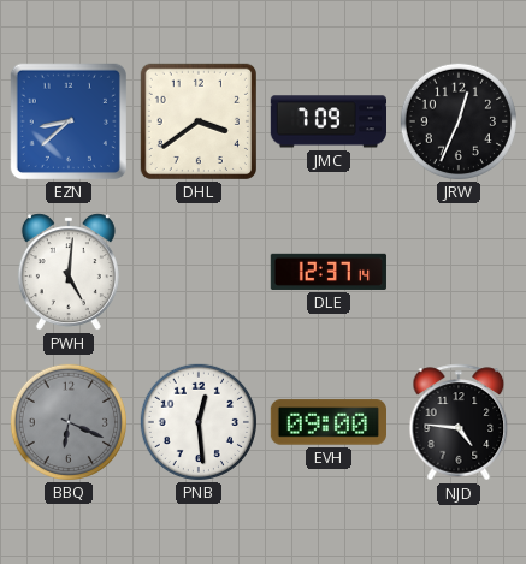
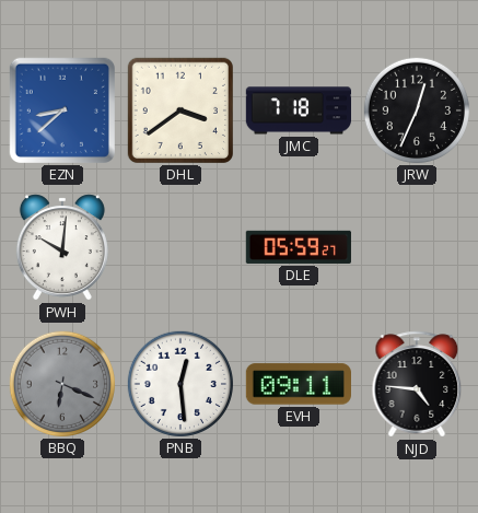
JMC: 7:09 -> 7:18 (298, 110)
PWH: 5:01 -> 10:01 (62, 247)
DLE: 12:37 -> 05:59 (299, 247)
EVH: 09:00 -> 09:11 (298, 384)
